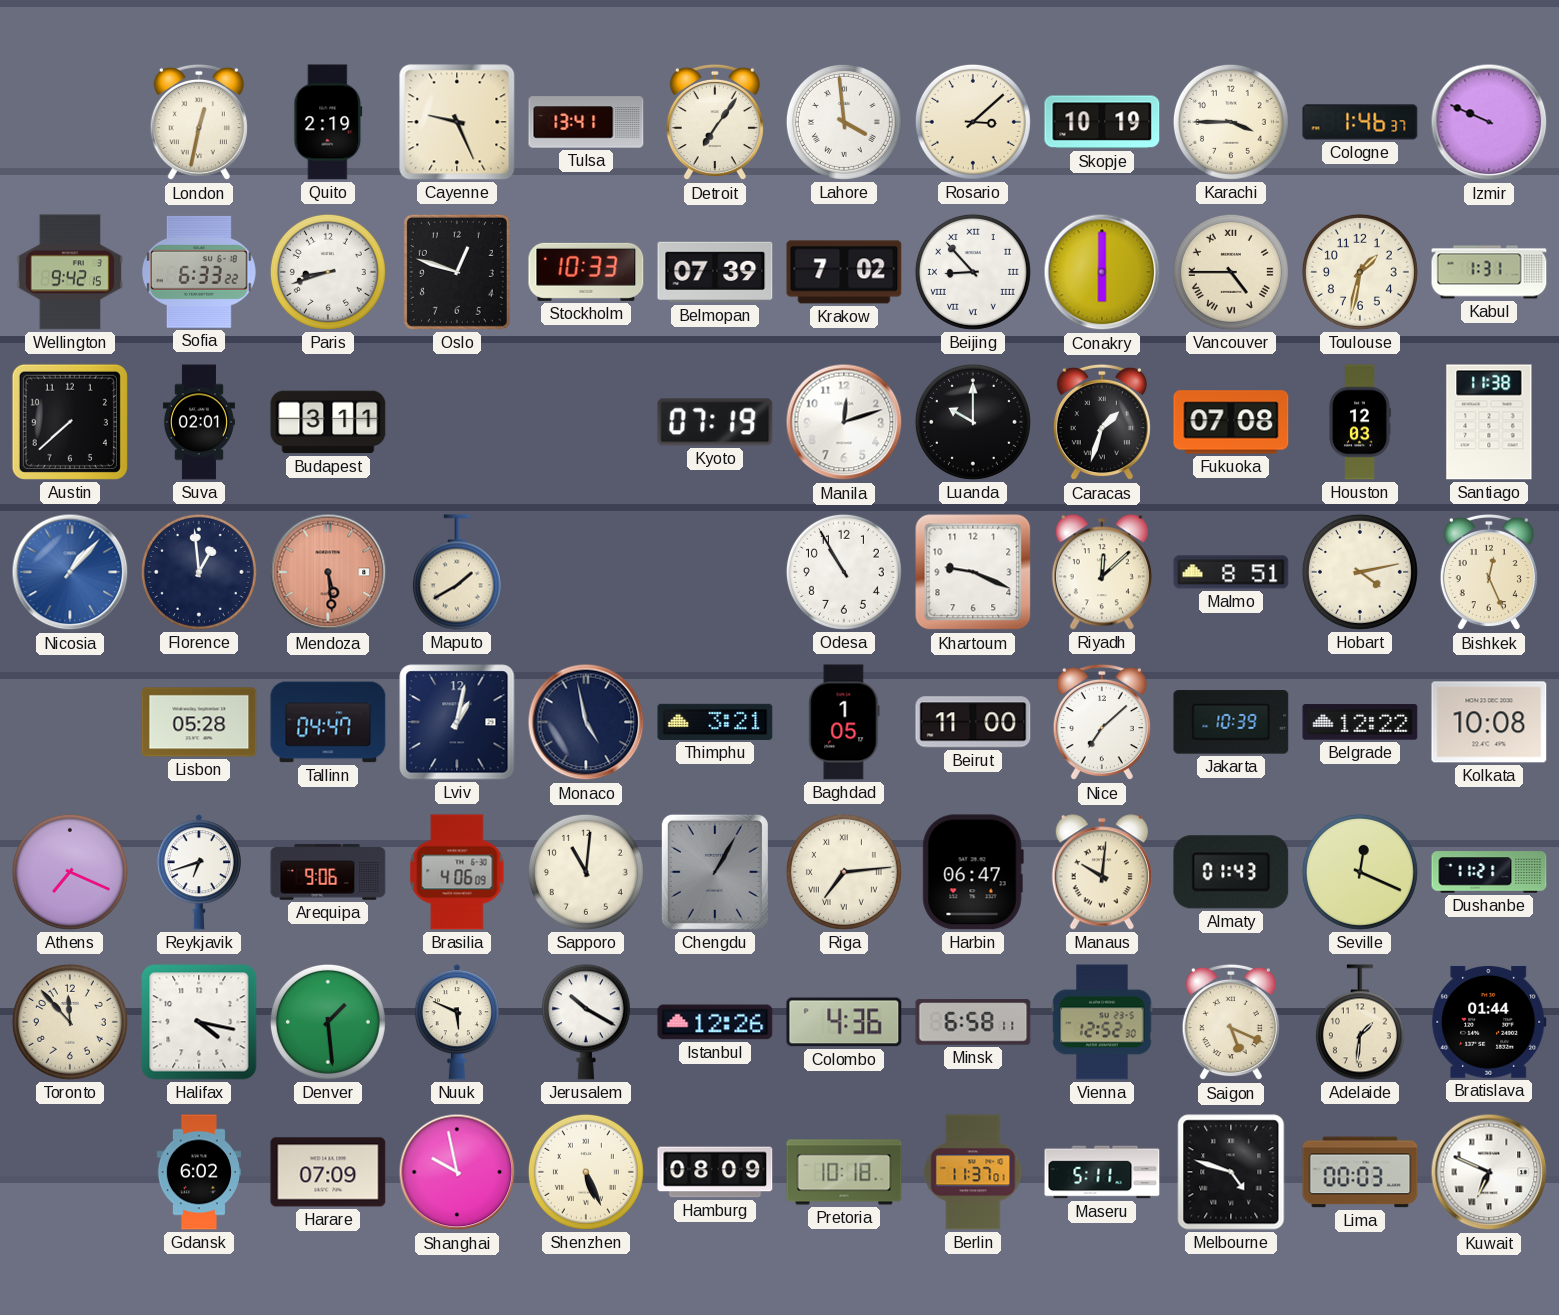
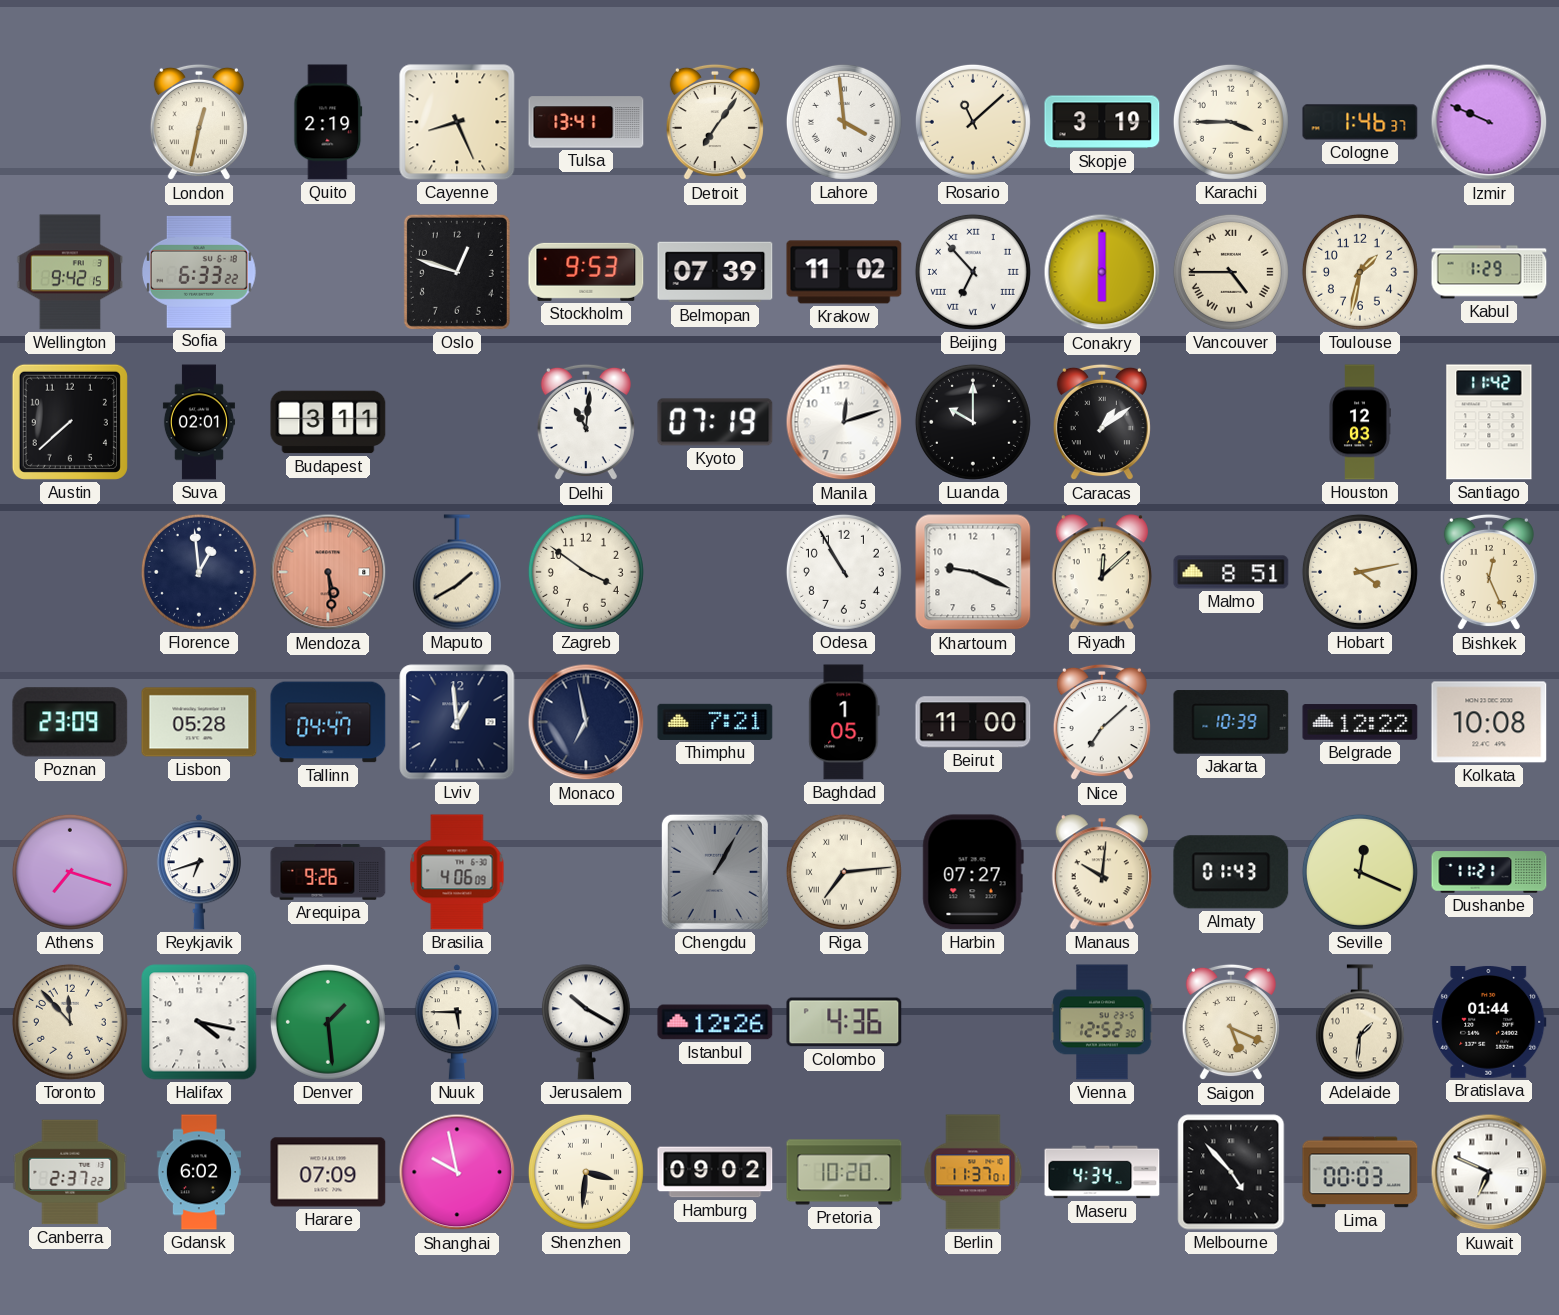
Cayenne: 9:26 -> 8:26 (457, 122)
Rosario: 3:08 -> 11:08 (973, 122)
Skopje: 10:19 -> 3:19 (1102, 122)
Paris: 8:42 -> none (328, 272)
Stockholm: 10:33 -> 9:53 (586, 272)
Krakow: 7:02 -> 11:02 (844, 272)
Beijing: 8:53 -> 6:53 (973, 272)
Kabul: 1:31 -> 1:29 (1489, 272)
Delhi: none -> 11:01 (586, 422)
Caracas: 1:33 -> 1:09 (1102, 422)
Fukuoka: 07:08 -> none (1231, 422)
Santiago: 11:38 -> 11:42 (1489, 422)
Nicosia: 1:07 -> none (70, 572)
Zagreb: none -> 3:51 (586, 572)
Poznan: none -> 23:09 (70, 722)
Lviv: 1:02 -> 12:59 (457, 722)
Monaco: 4:58 -> 6:58 (586, 722)
Thimphu: 3:21 -> 7:21 (715, 722)
Athens: 7:19 -> 7:18 (70, 872)
Arequipa: 9:06 -> 9:26 (328, 873)
Sapporo: 11:01 -> none (586, 872)
Harbin: 06:47 -> 07:27 (973, 872)
Nuuk: 5:49 -> 5:45 (457, 1022)
Minsk: 6:58 -> none (973, 1022)
Canberra: none -> 2:37 (70, 1172)
Shenzhen: 5:26 -> 3:31 (586, 1172)
Hamburg: 08:09 -> 09:02 (715, 1172)
Pretoria: 10:18 -> 10:20 (844, 1172)
Maseru: 5:11 -> 4:34 (1102, 1172)
Melbourne: 4:48 -> 4:53 (1231, 1172)
